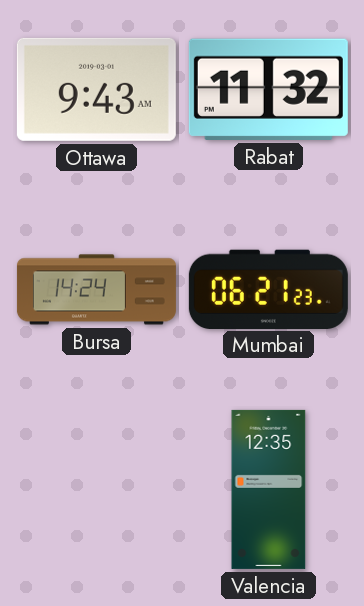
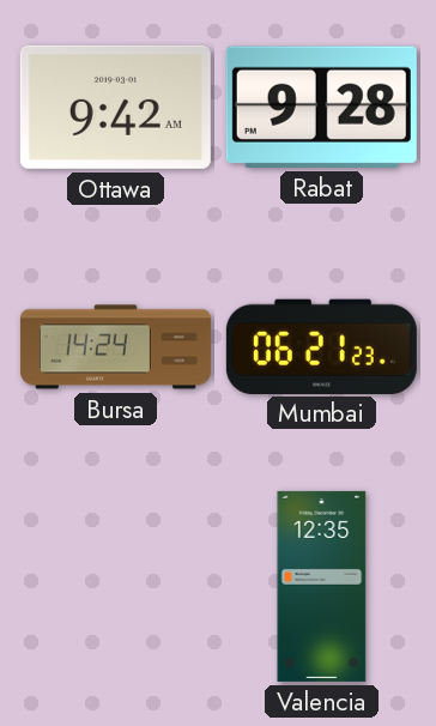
Ottawa: 9:43 -> 9:42 (115, 107)
Rabat: 11:32 -> 9:28 (321, 107)
